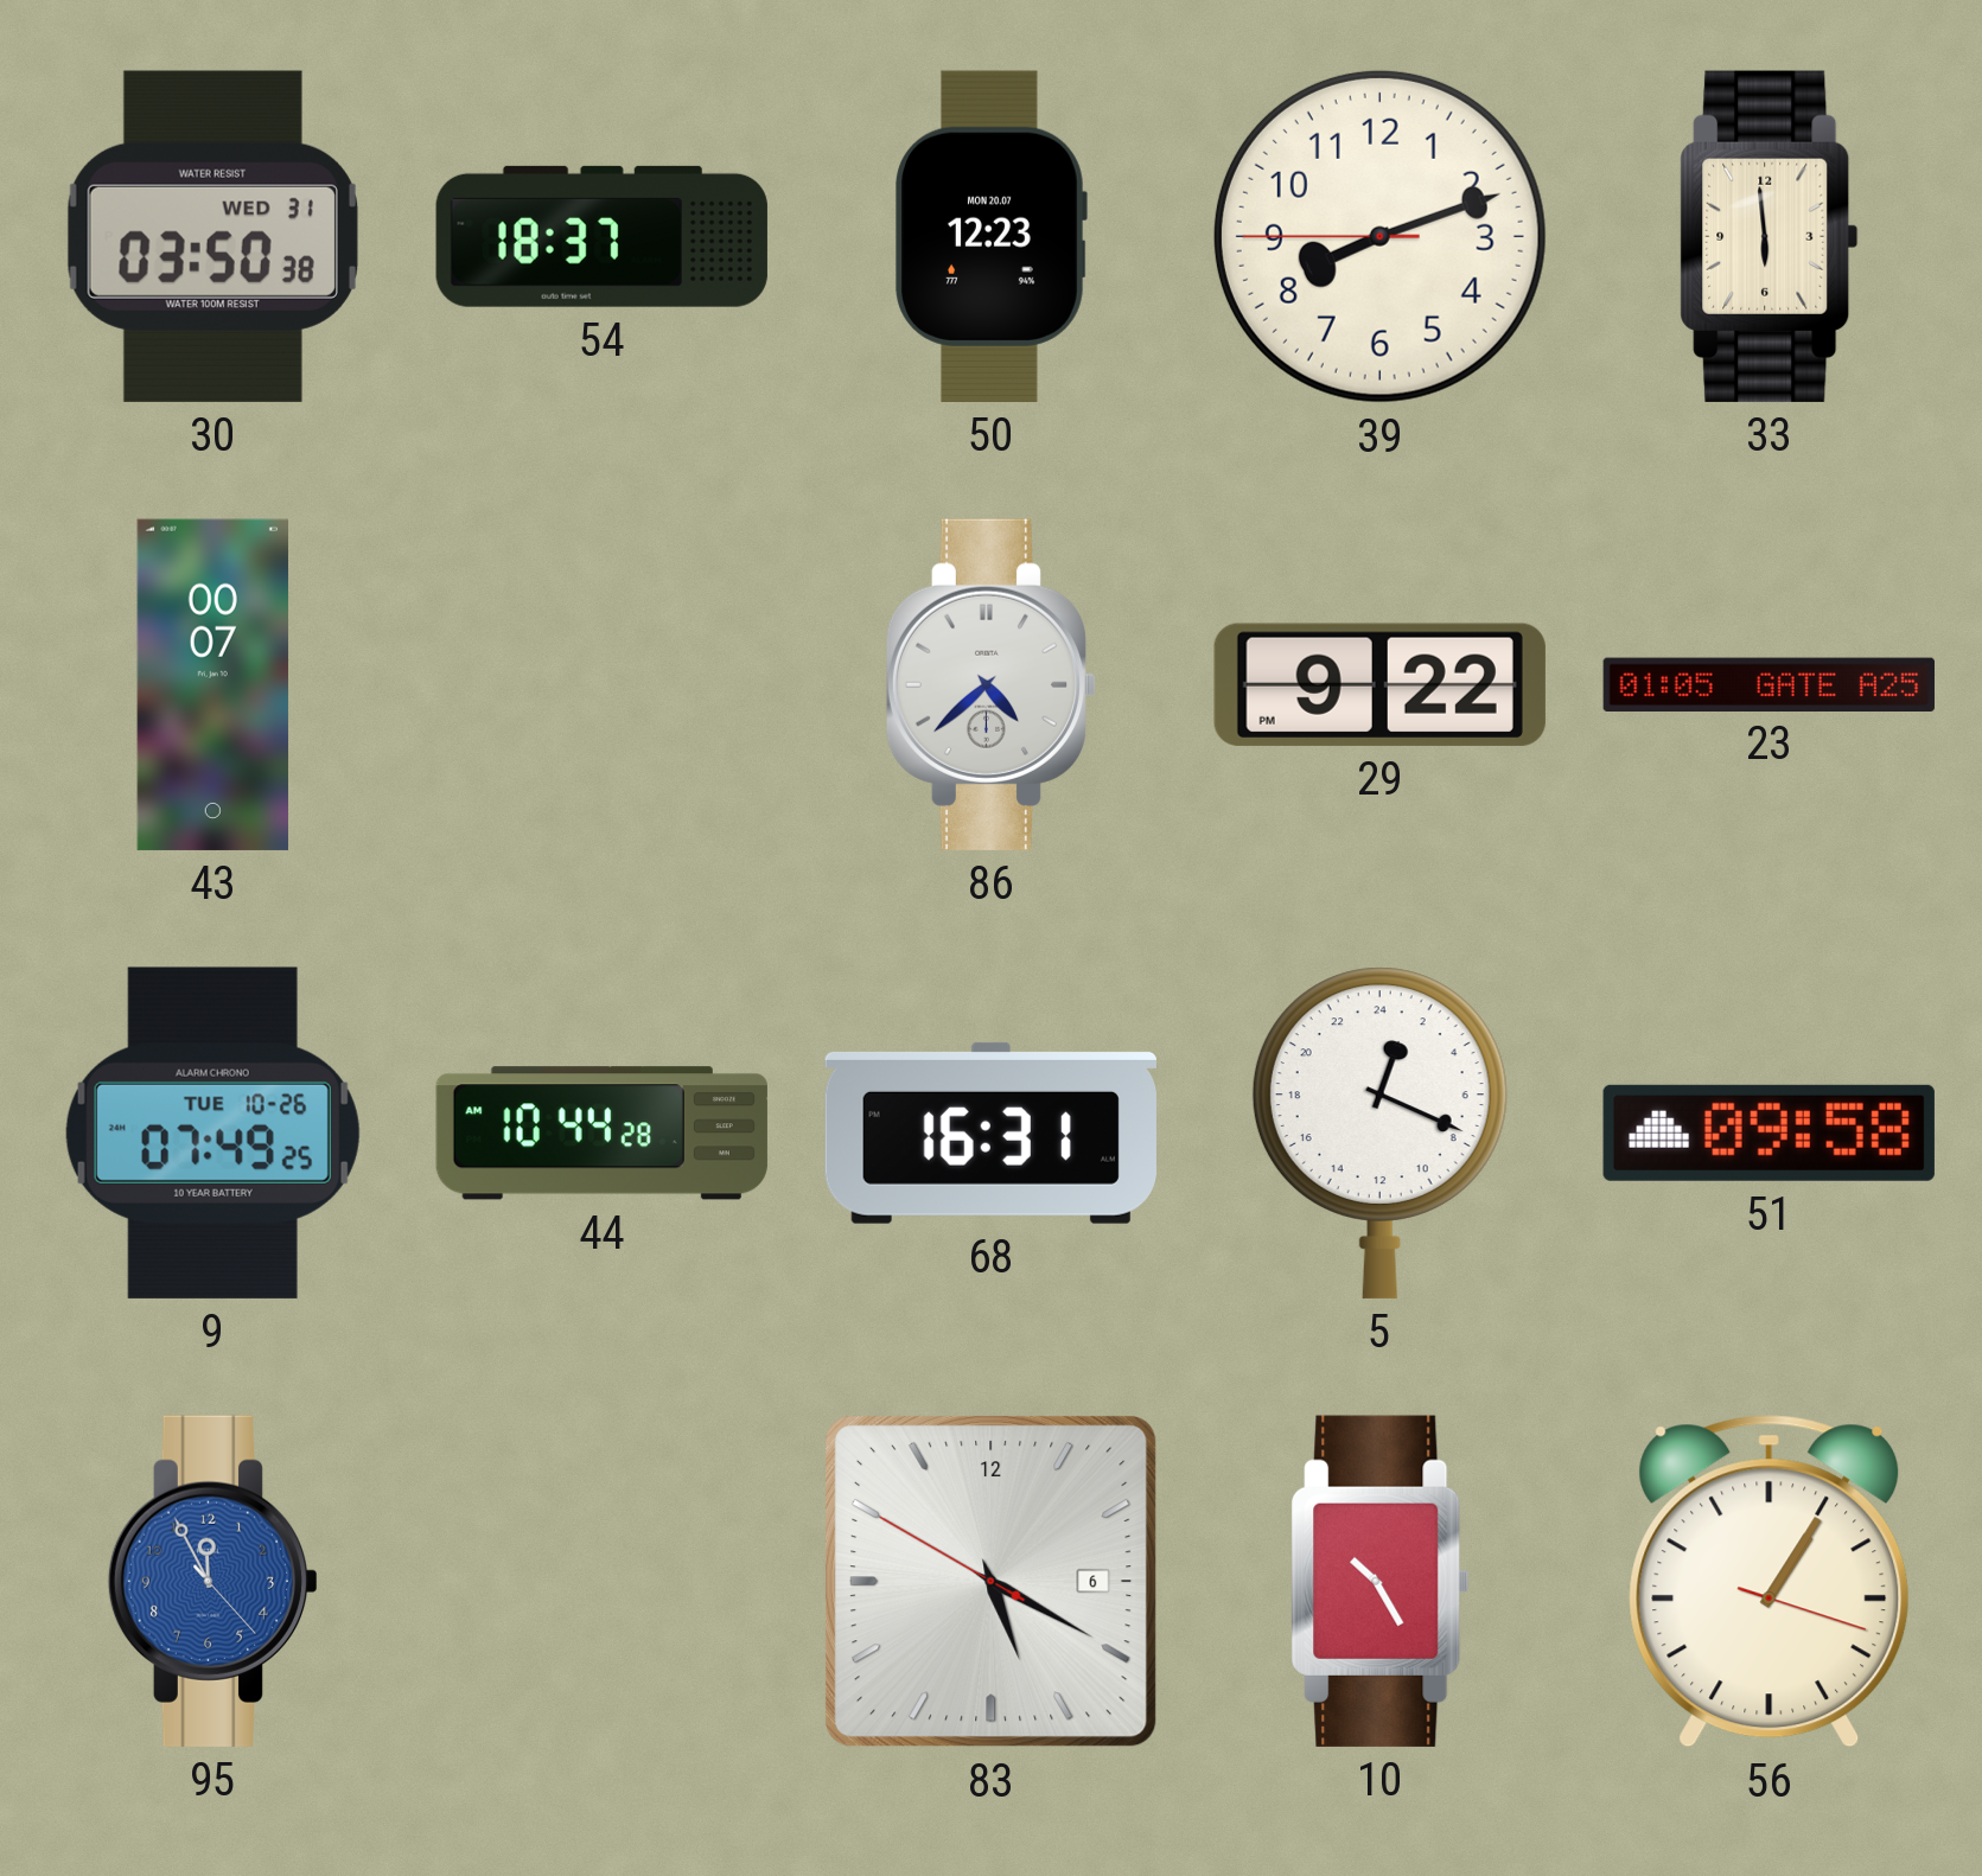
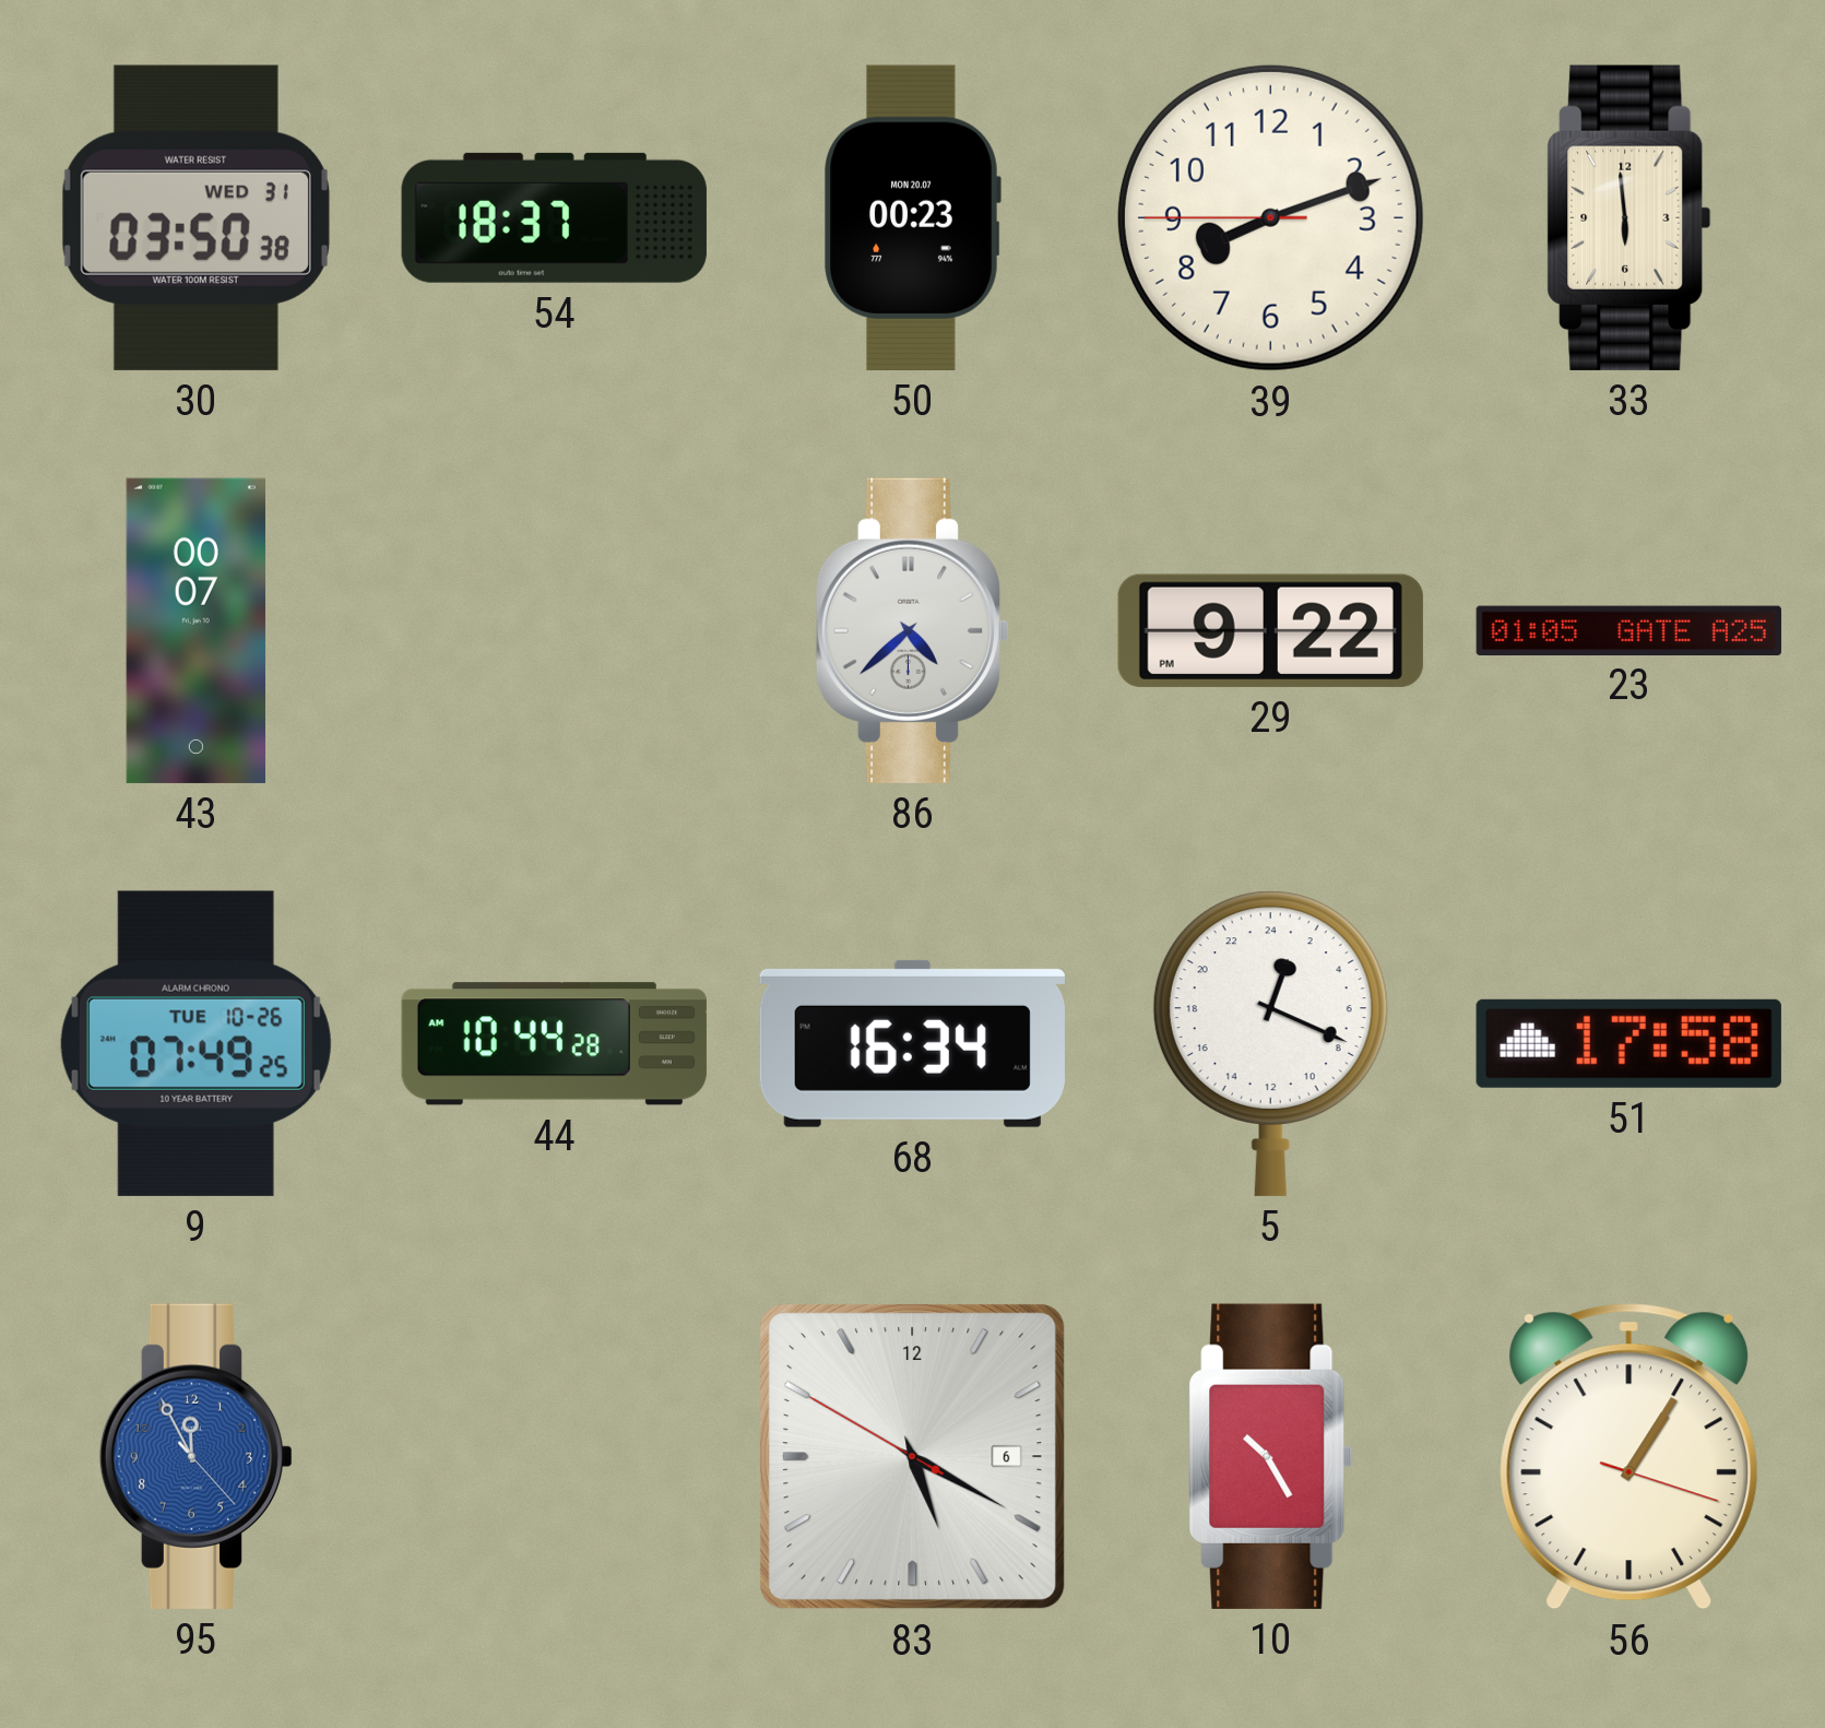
50: 12:23 -> 00:23 (912, 217)
68: 16:31 -> 16:34 (912, 1043)
51: 09:58 -> 17:58 (1628, 1043)
